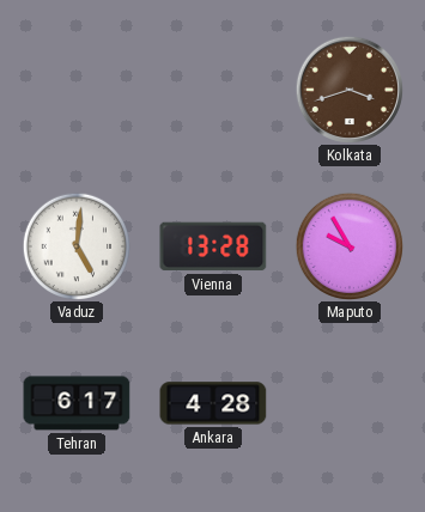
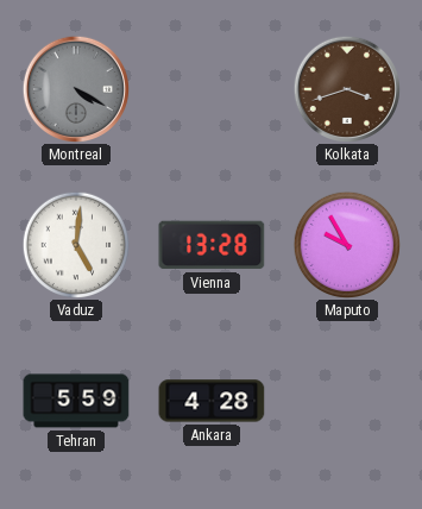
Montreal: none -> 4:20 (75, 88)
Tehran: 6:17 -> 5:59 (76, 401)
